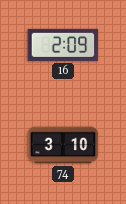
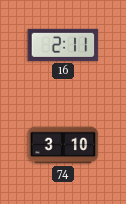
16: 2:09 -> 2:11 (63, 45)
